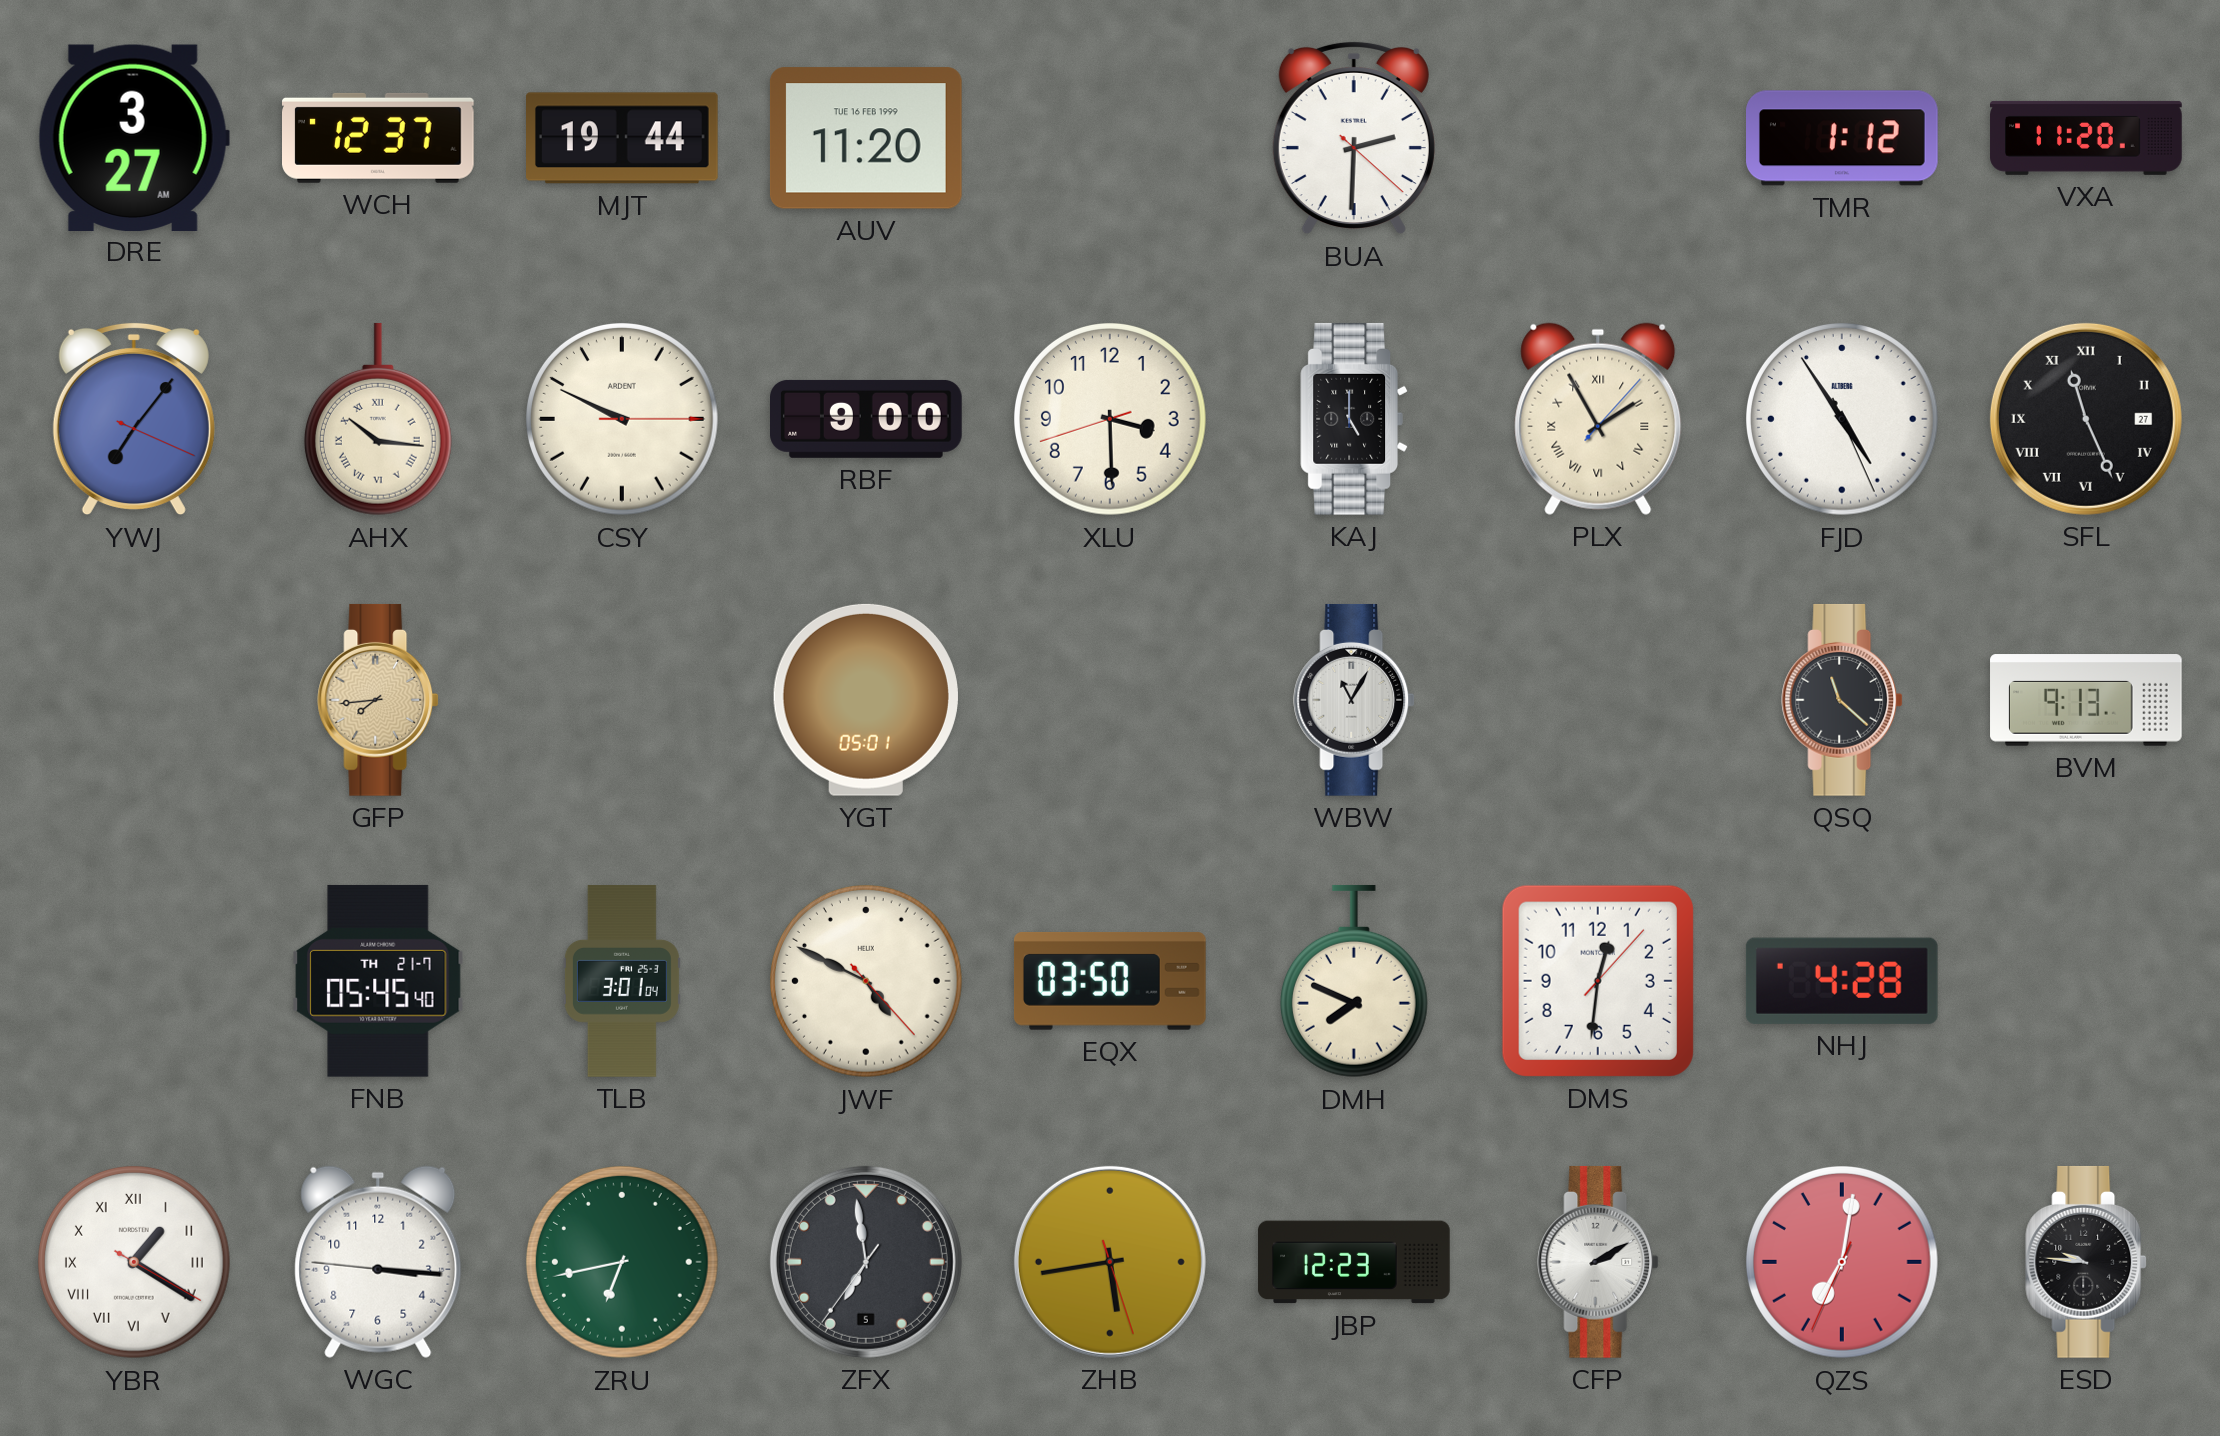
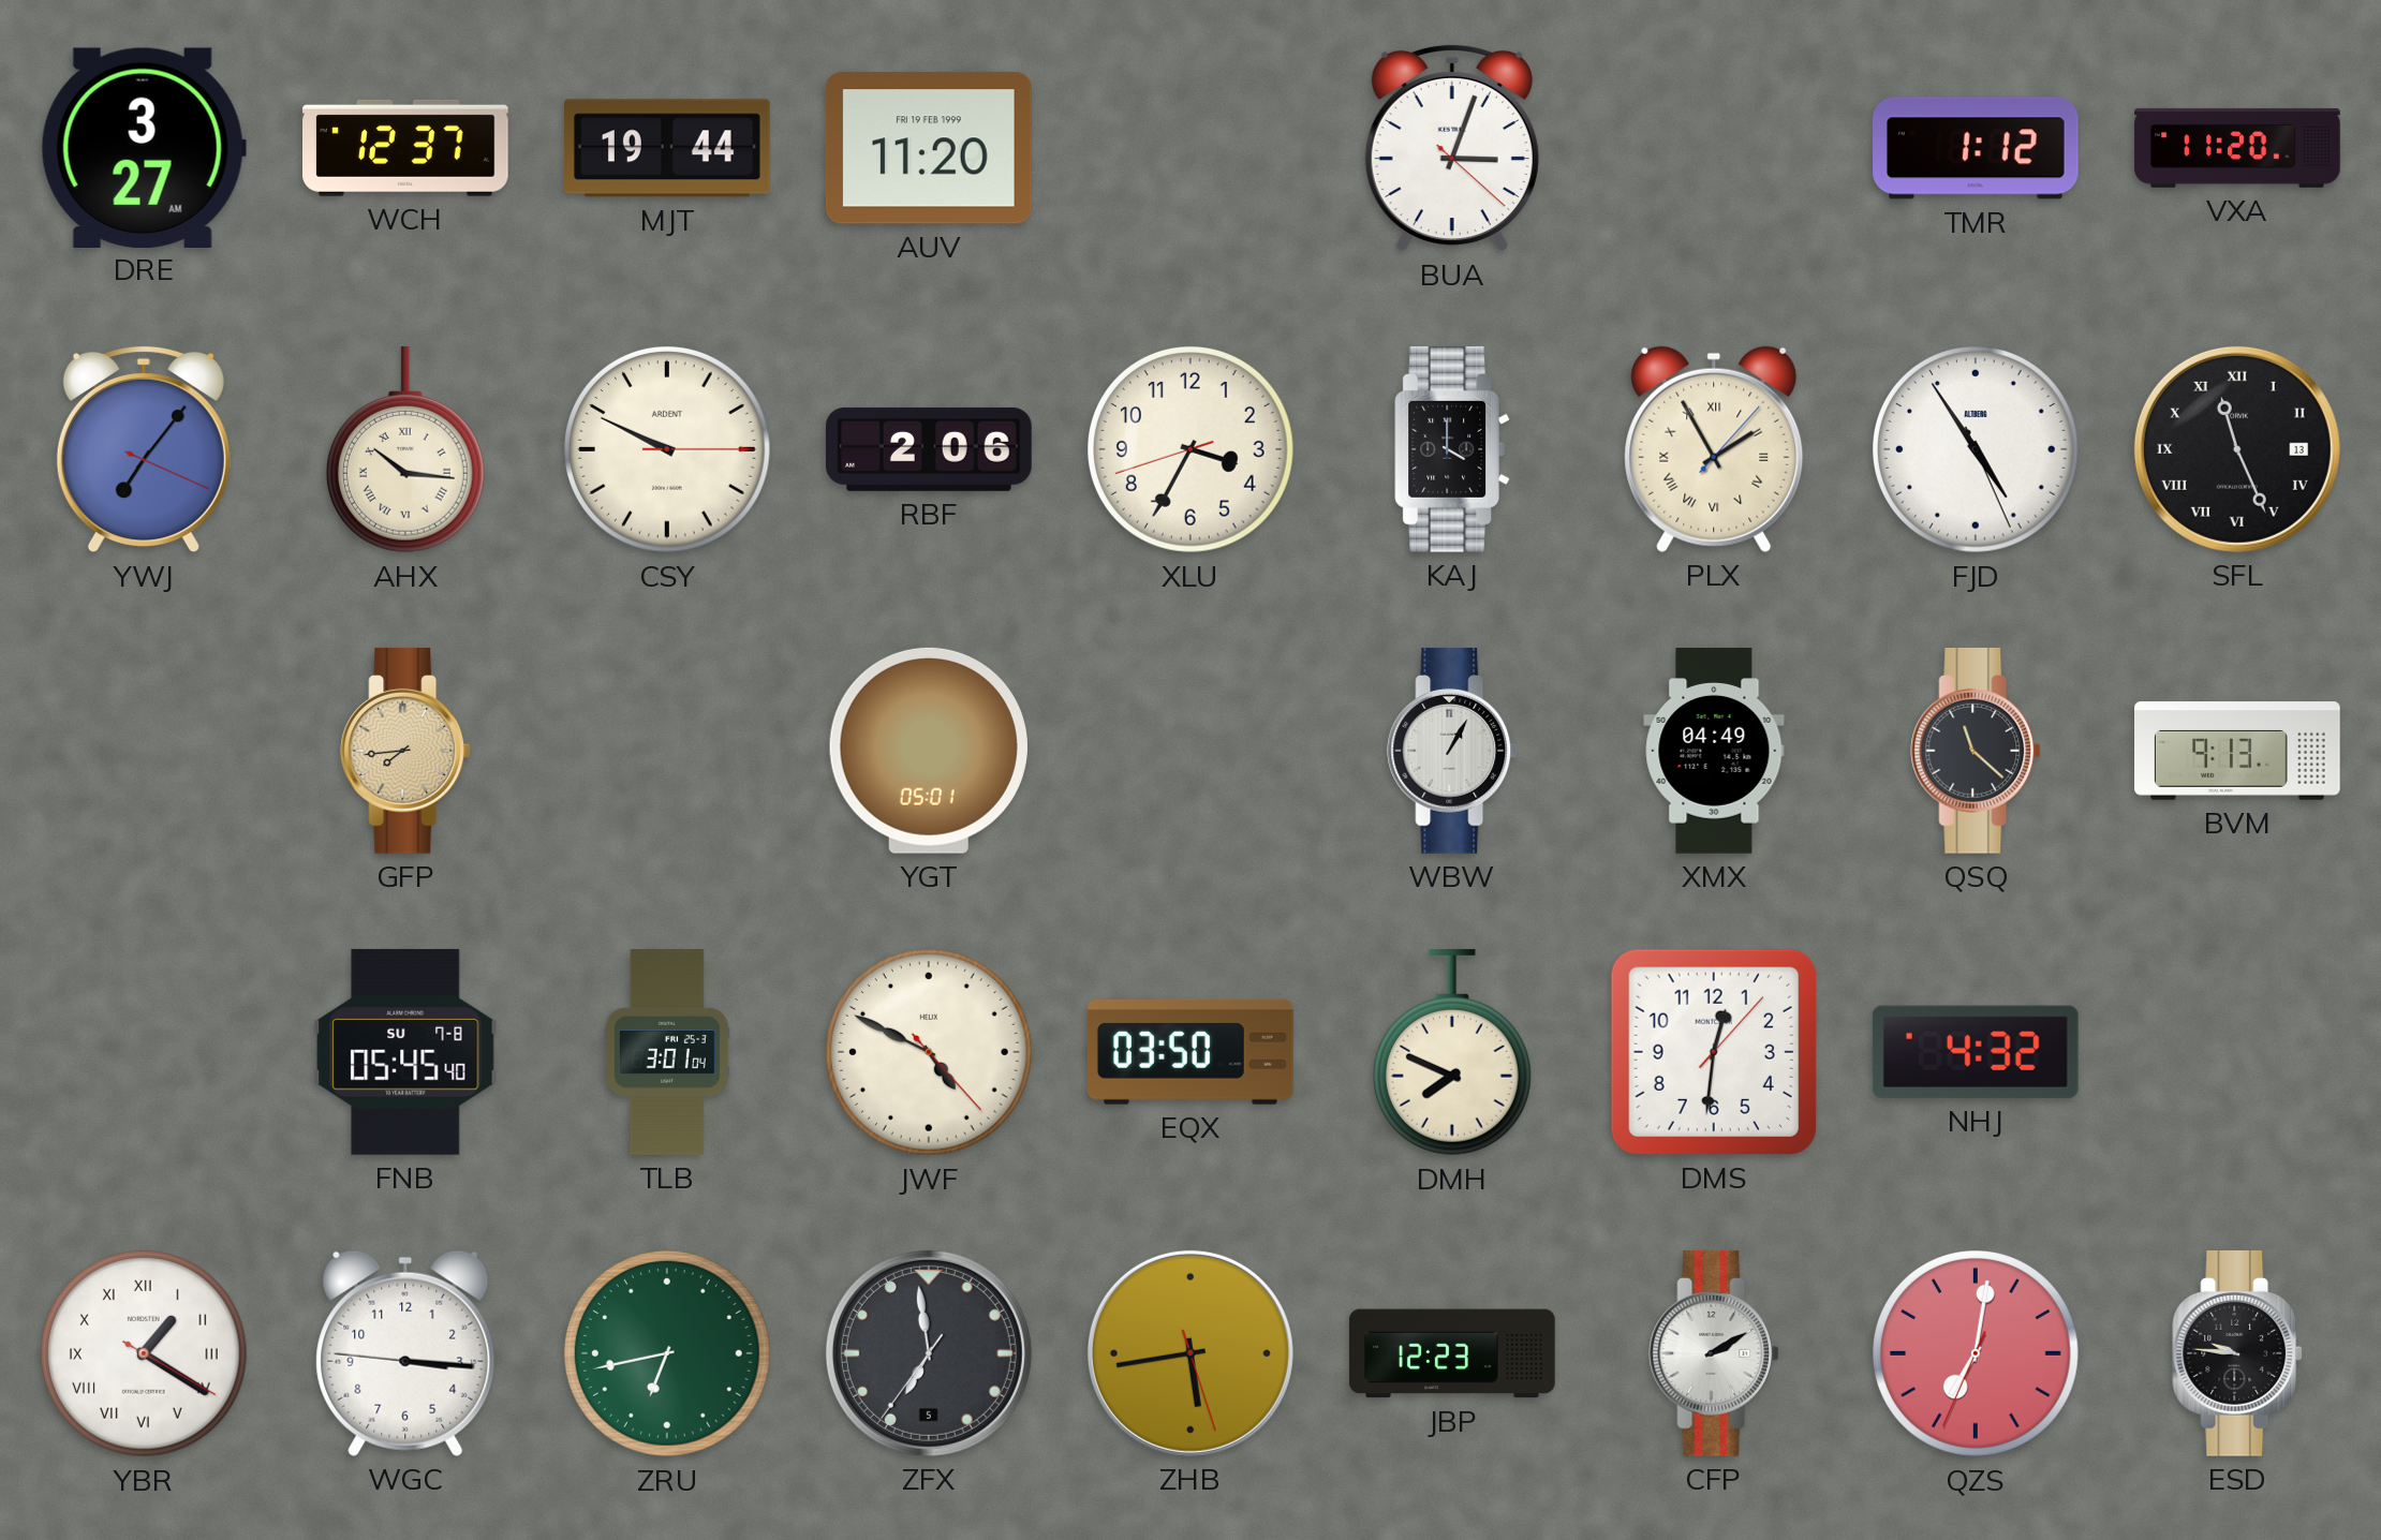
AUV date: TUE 16 FEB 1999 -> FRI 19 FEB 1999 (929, 148)
BUA: 2:30 -> 3:03 (1452, 148)
RBF: 9:00 -> 2:06 (930, 449)
XLU: 3:29 -> 3:34 (1192, 450)
KAJ: 5:00 -> 4:00 (1453, 449)
SFL date: 27 -> 13 (2237, 449)
WBW: 11:05 -> 1:05 (1452, 751)
XMX: none -> 04:49 (1714, 752)
FNB date: TH 21-7 -> SU 7-8 (405, 1052)
NHJ: 4:28 -> 4:32 (1976, 1052)
